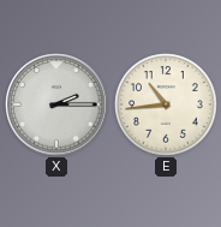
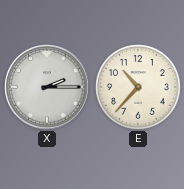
E: 10:44 -> 10:37 (138, 87)
